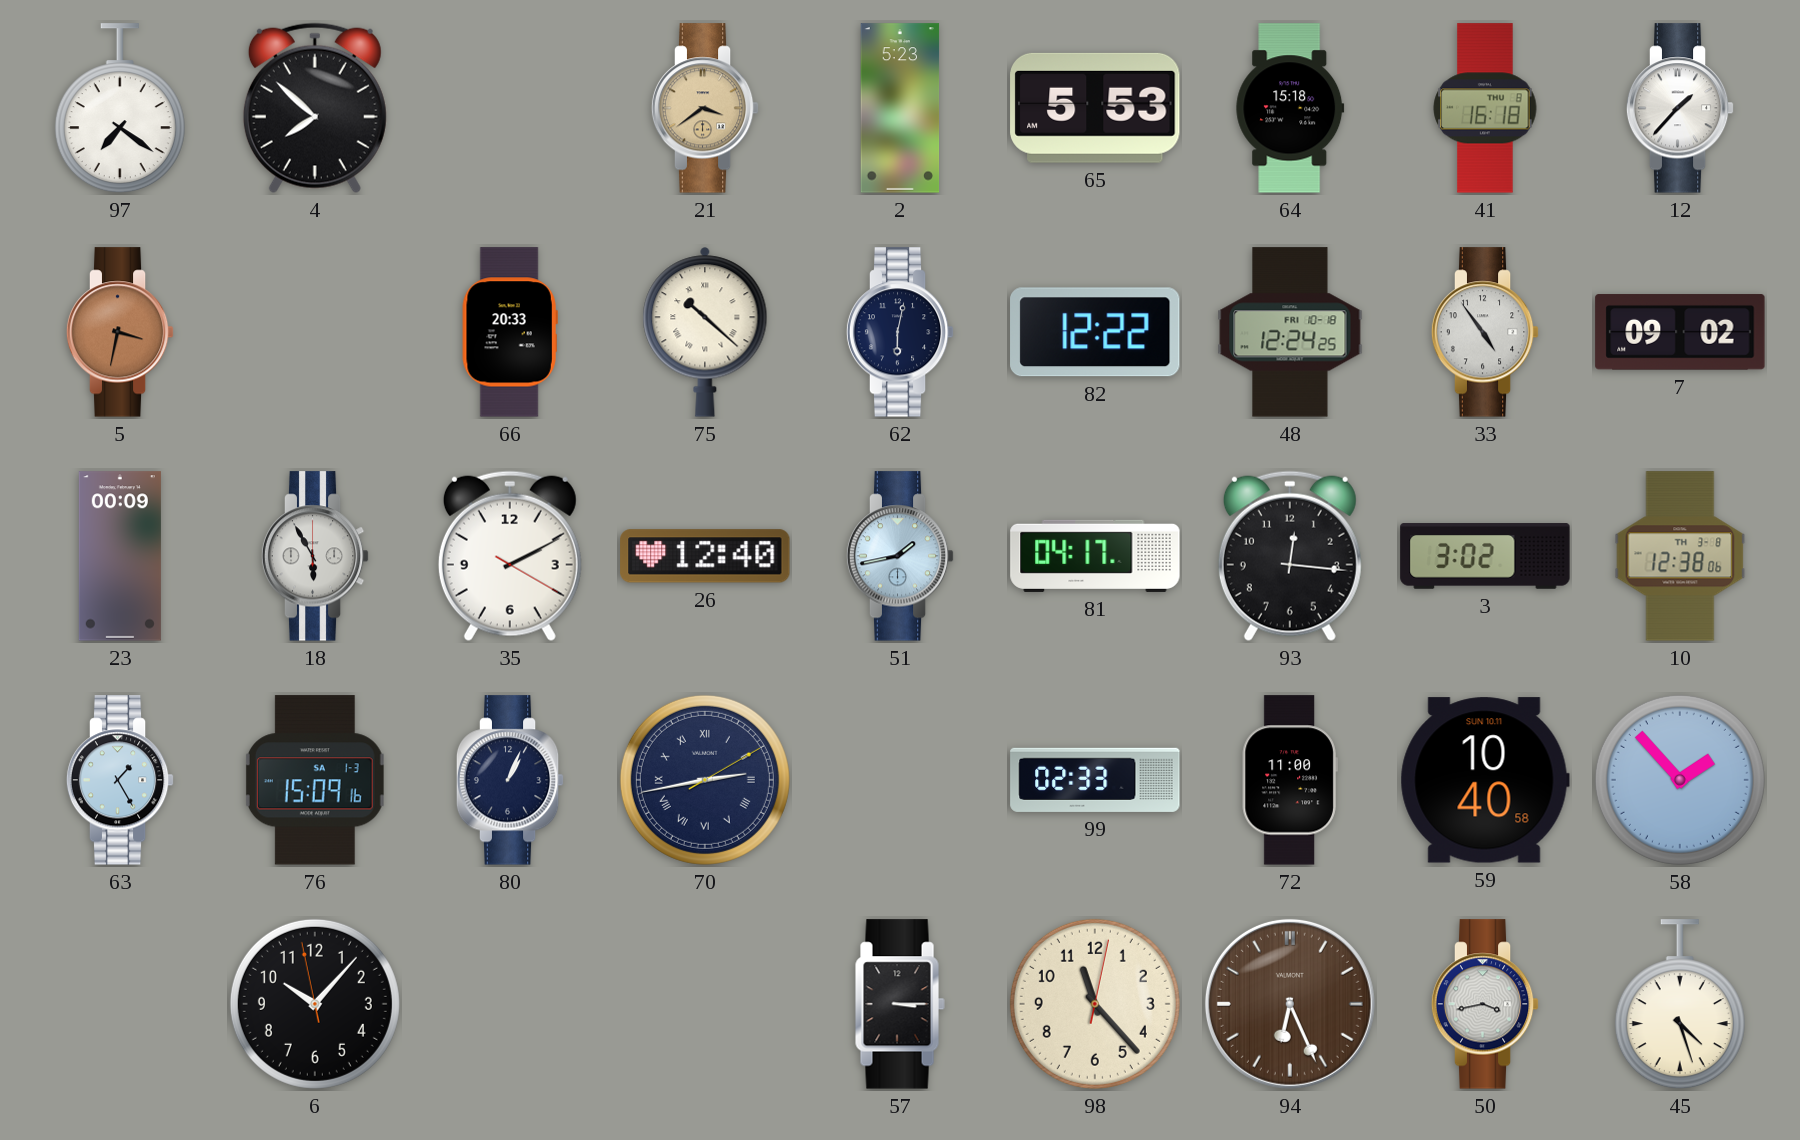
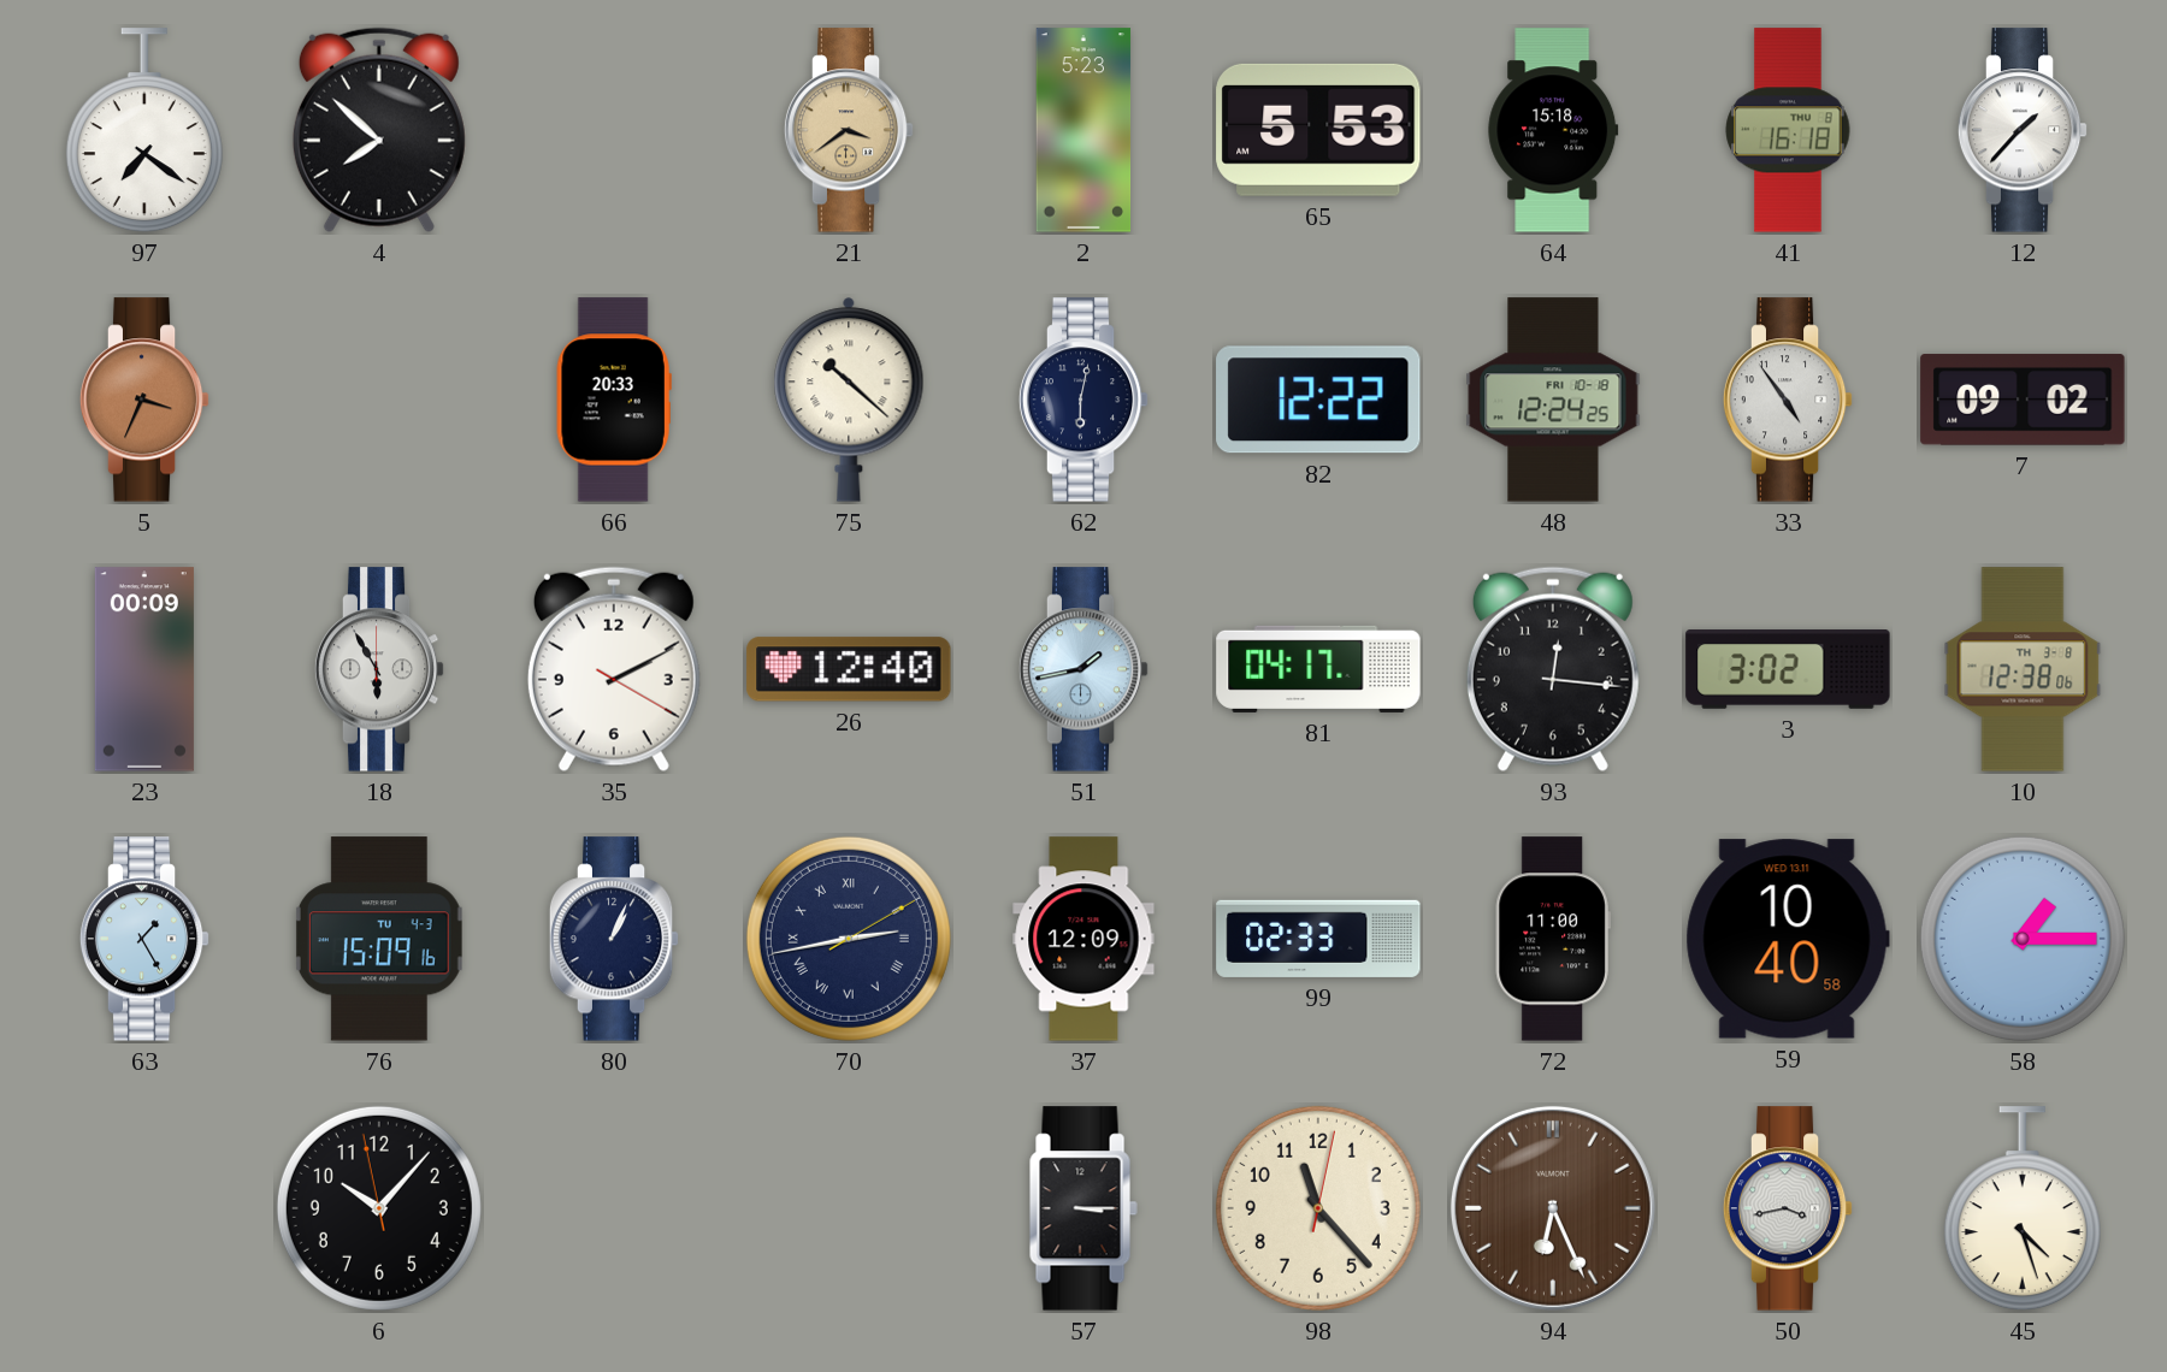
5: 3:32 -> 3:34 (144, 400)
76 date: SA 1-3 -> TU 4-3 (379, 939)
37: none -> 12:09 (1083, 939)
59 date: SUN 10.11 -> WED 13.11 (1788, 939)
58: 1:53 -> 1:15 (2023, 939)
